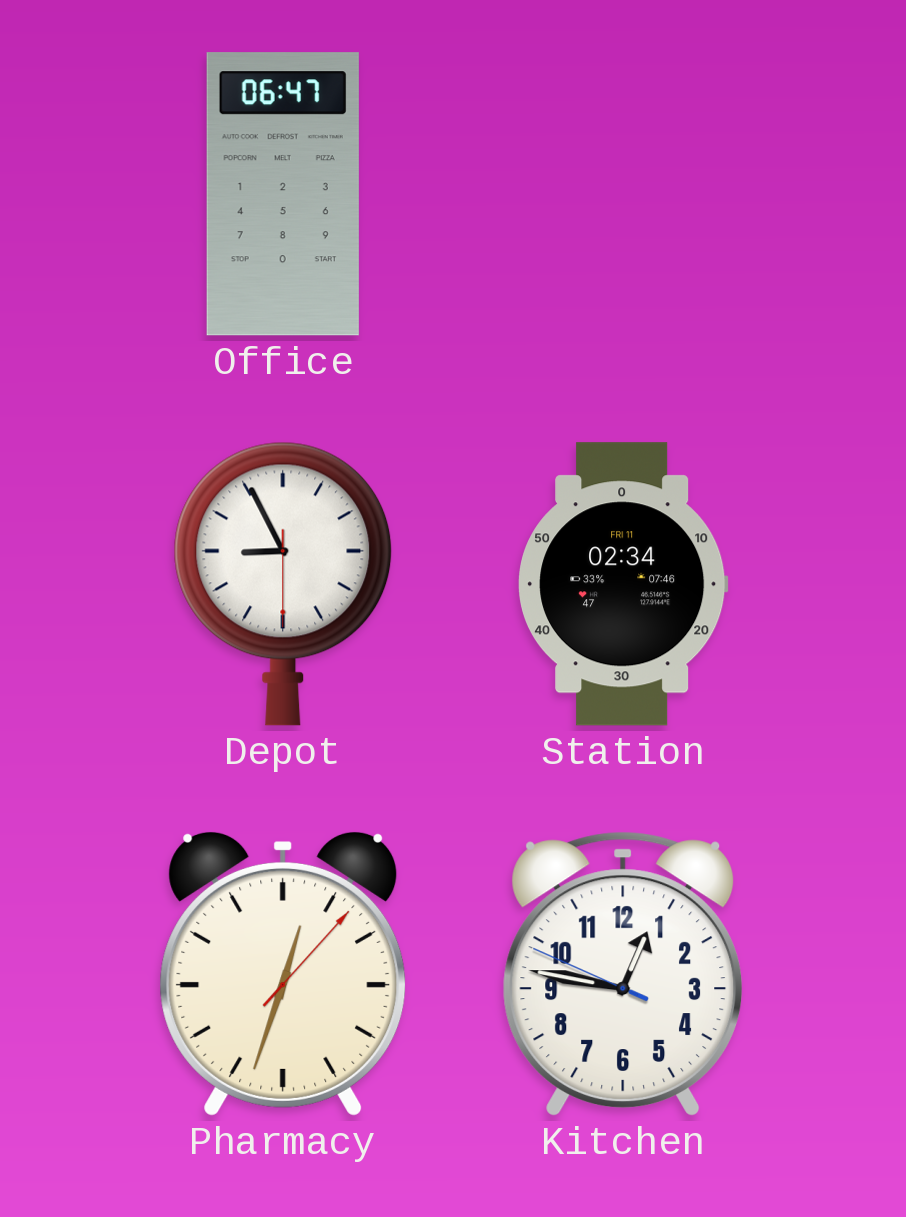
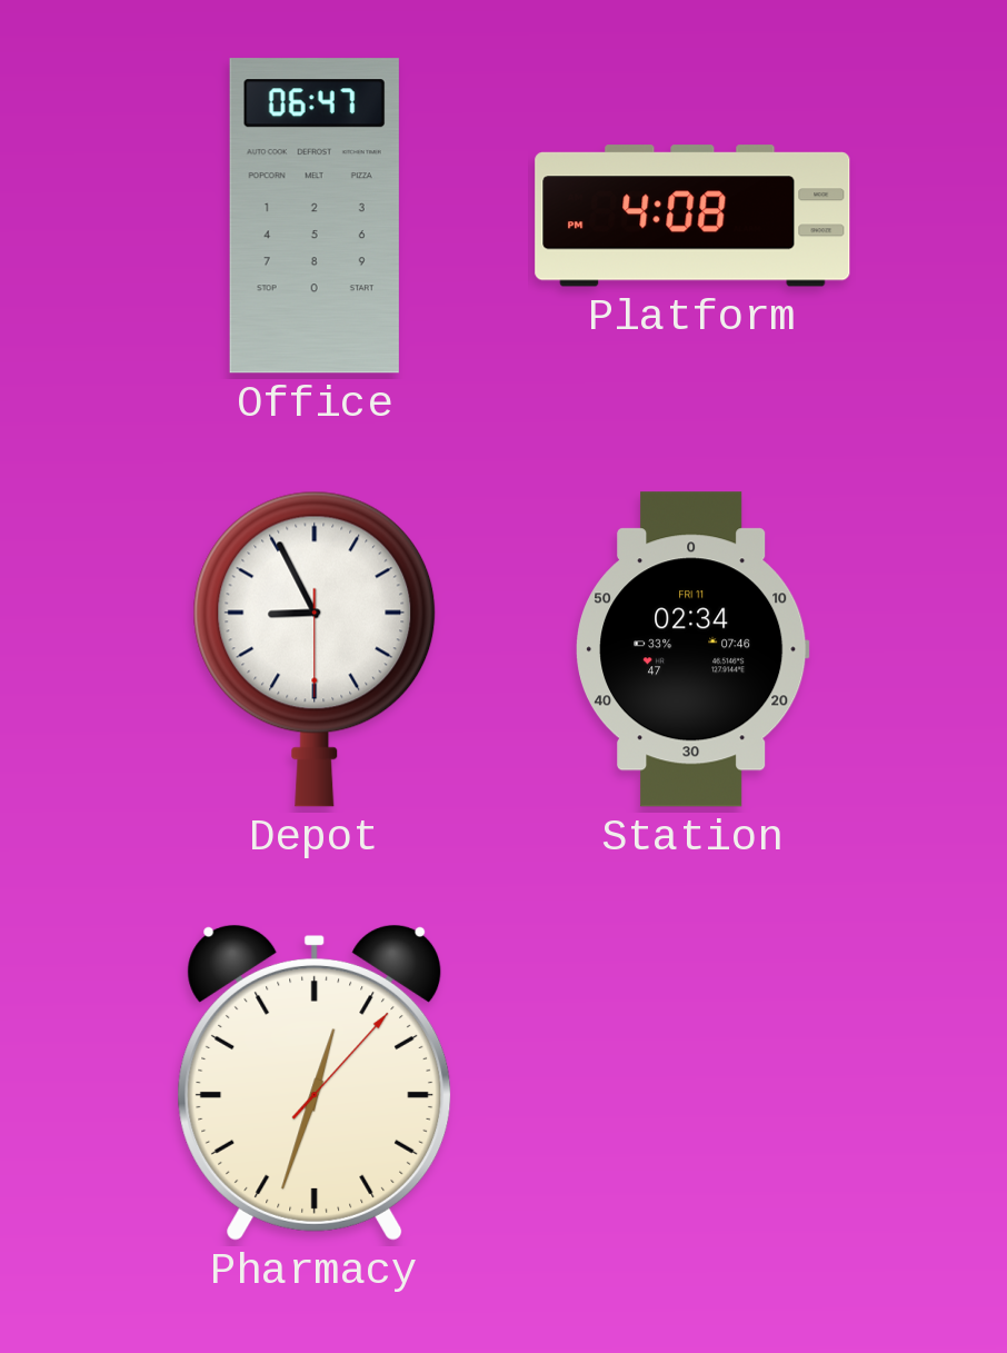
Platform: none -> 4:08 (692, 216)
Kitchen: 12:46 -> none (623, 974)
